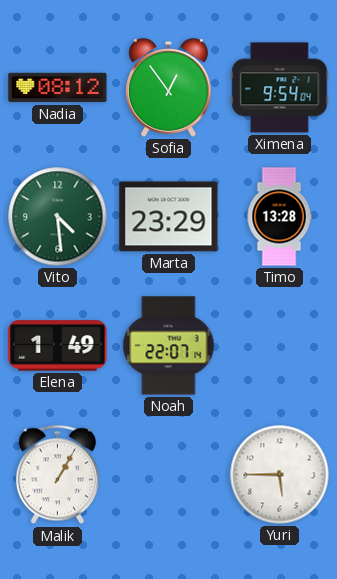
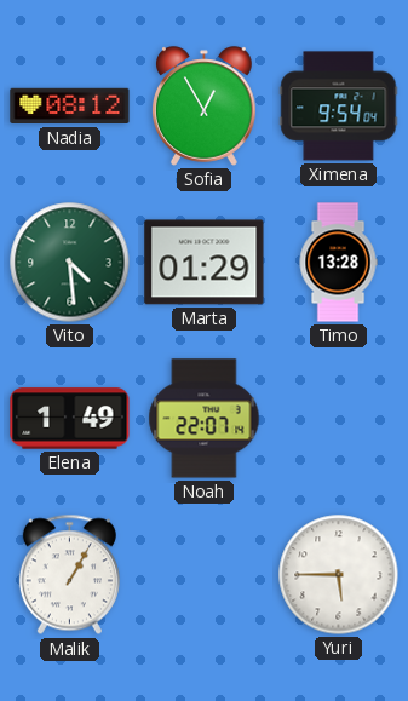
Sofia: 12:54 -> 12:55 (205, 107)
Marta: 23:29 -> 01:29 (205, 263)
